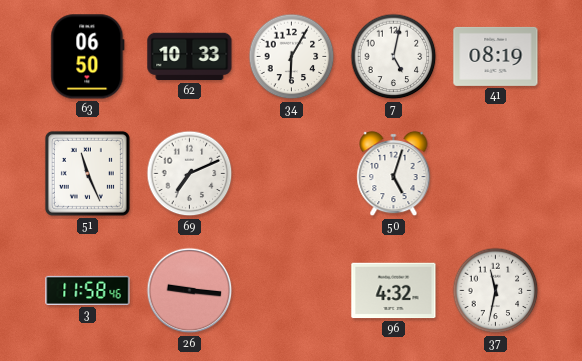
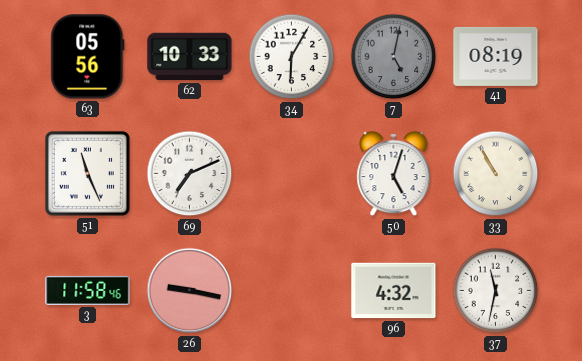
63: 06:50 -> 05:56 (88, 57)
7 dial: white -> grey (394, 57)
33: none -> 10:55 (496, 174)
26: 9:16 -> 9:17 (190, 291)
